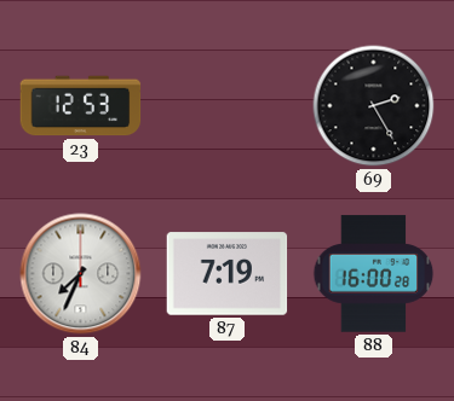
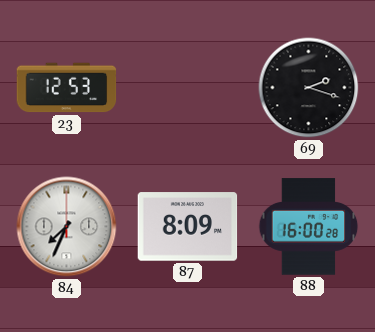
69: 2:25 -> 2:18 (309, 88)
87: 7:19 -> 8:09 (188, 227)
